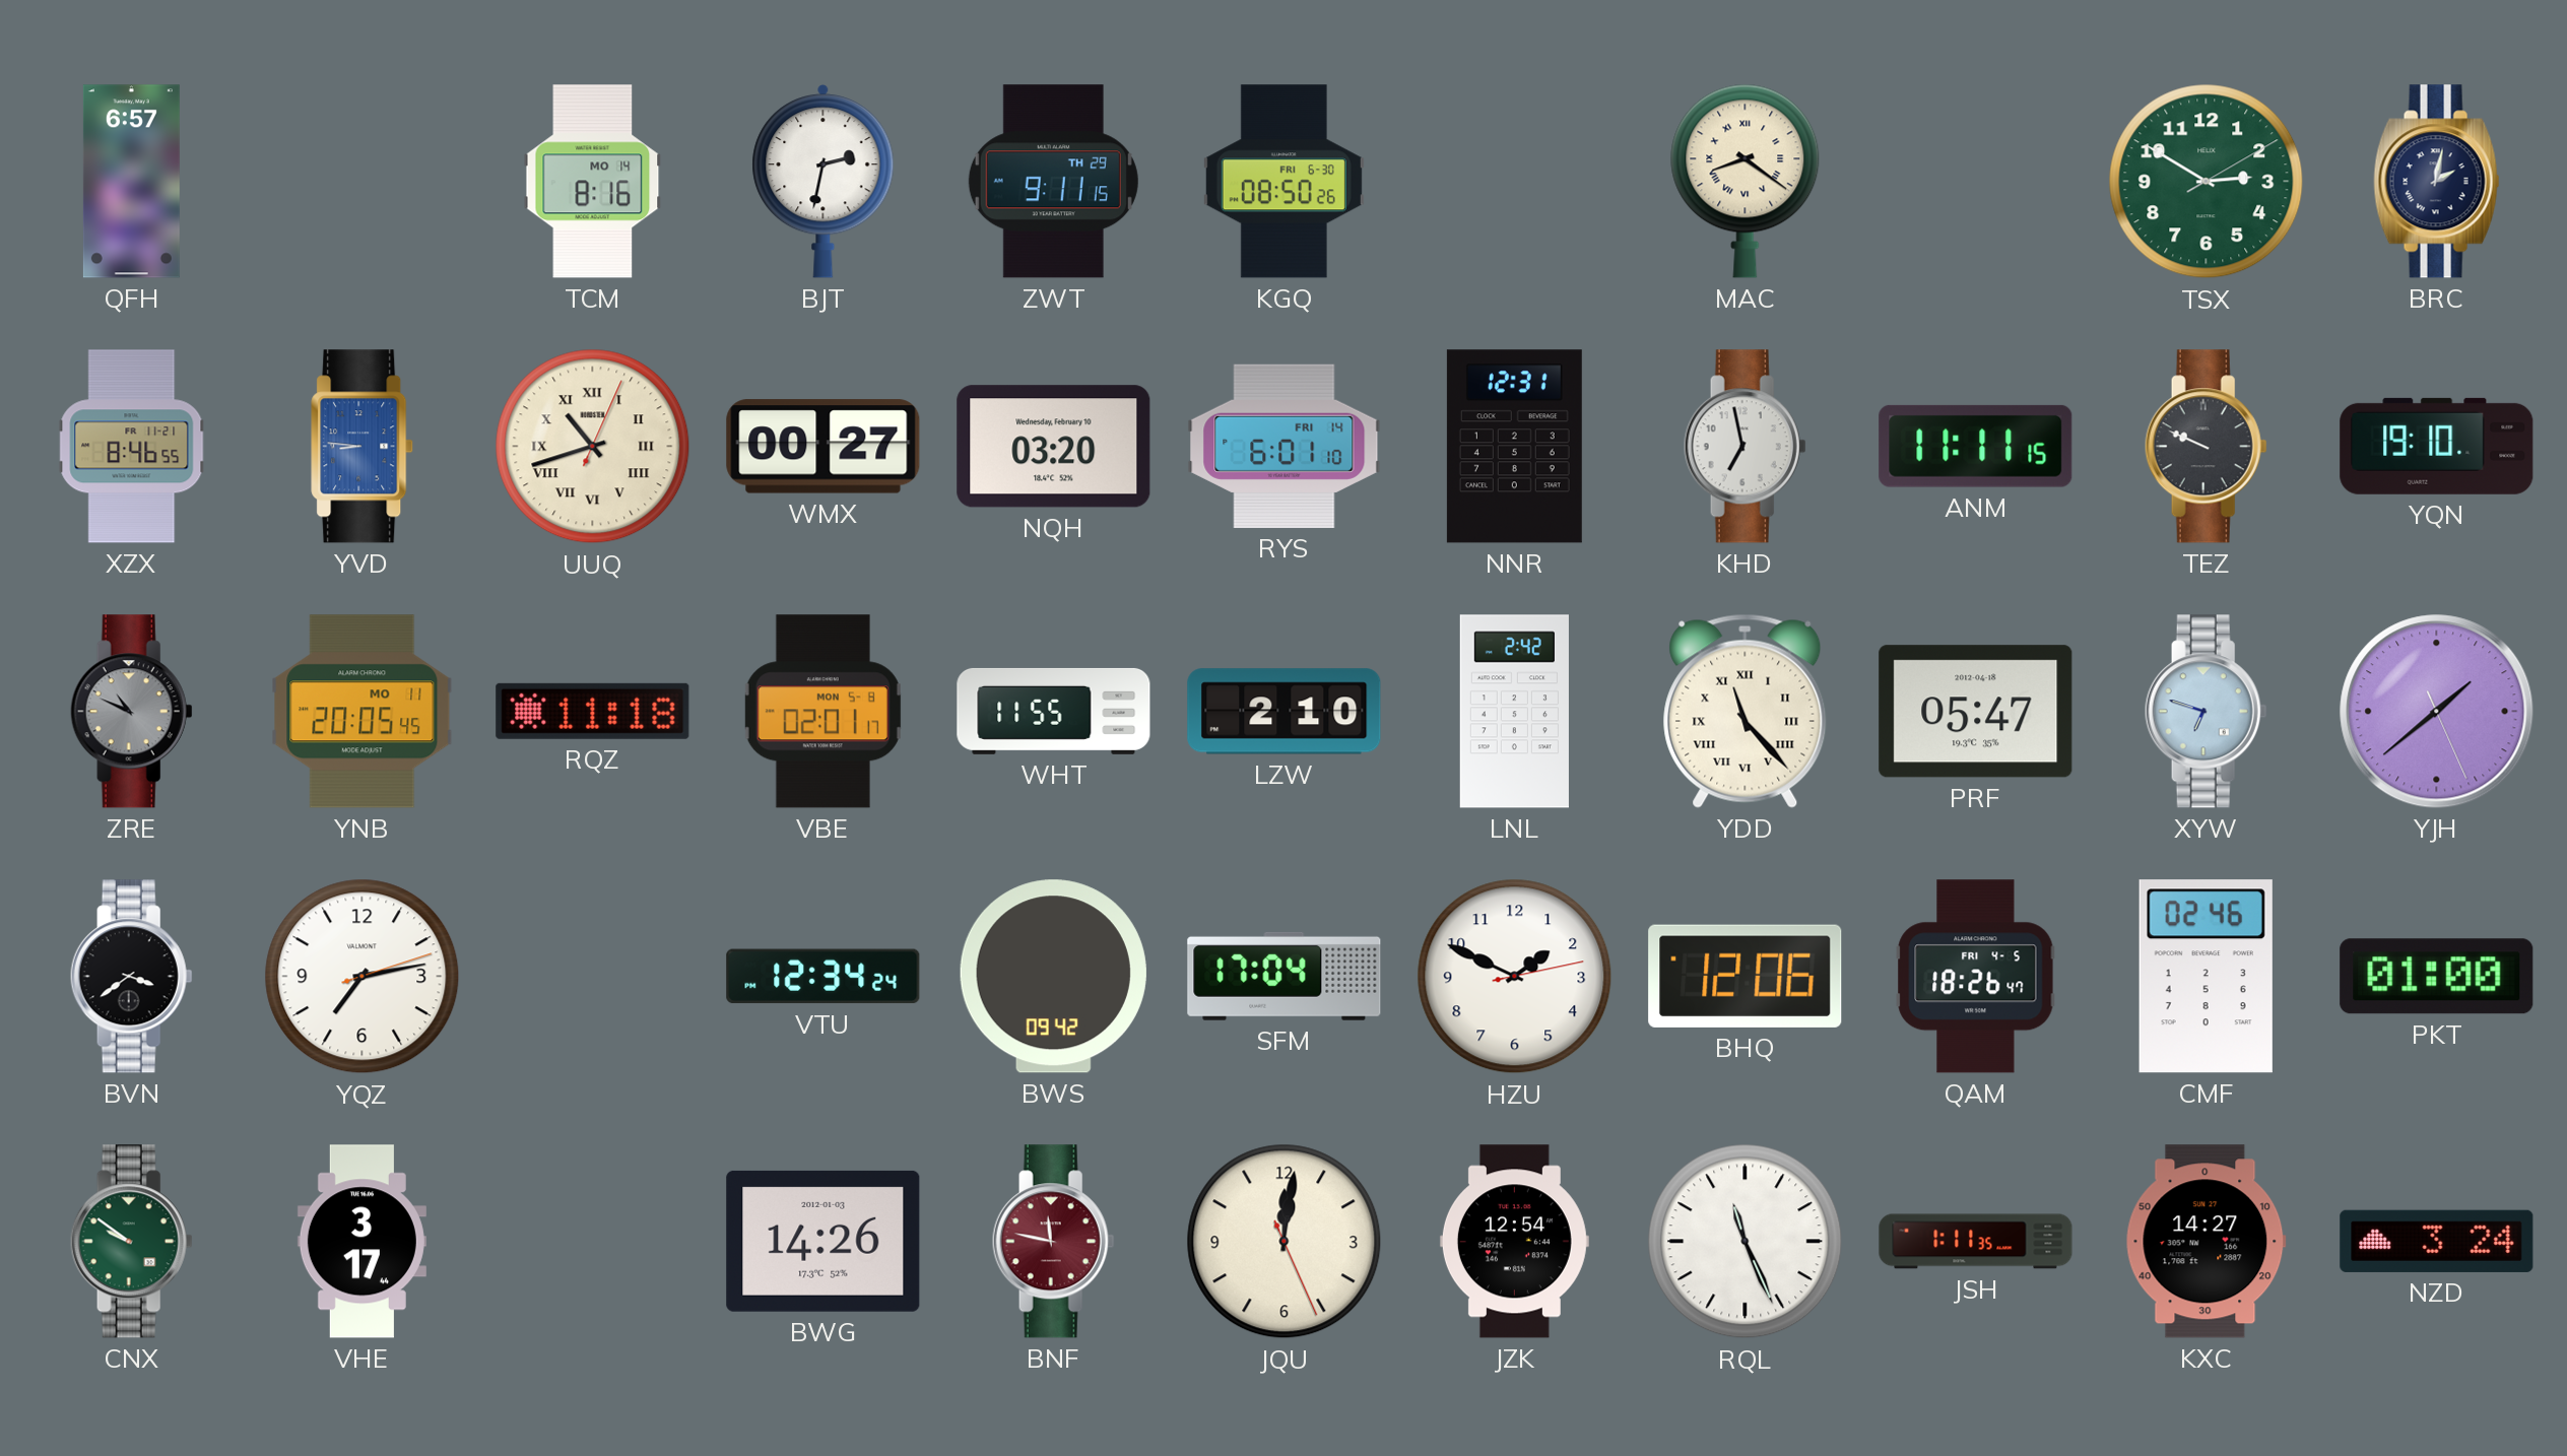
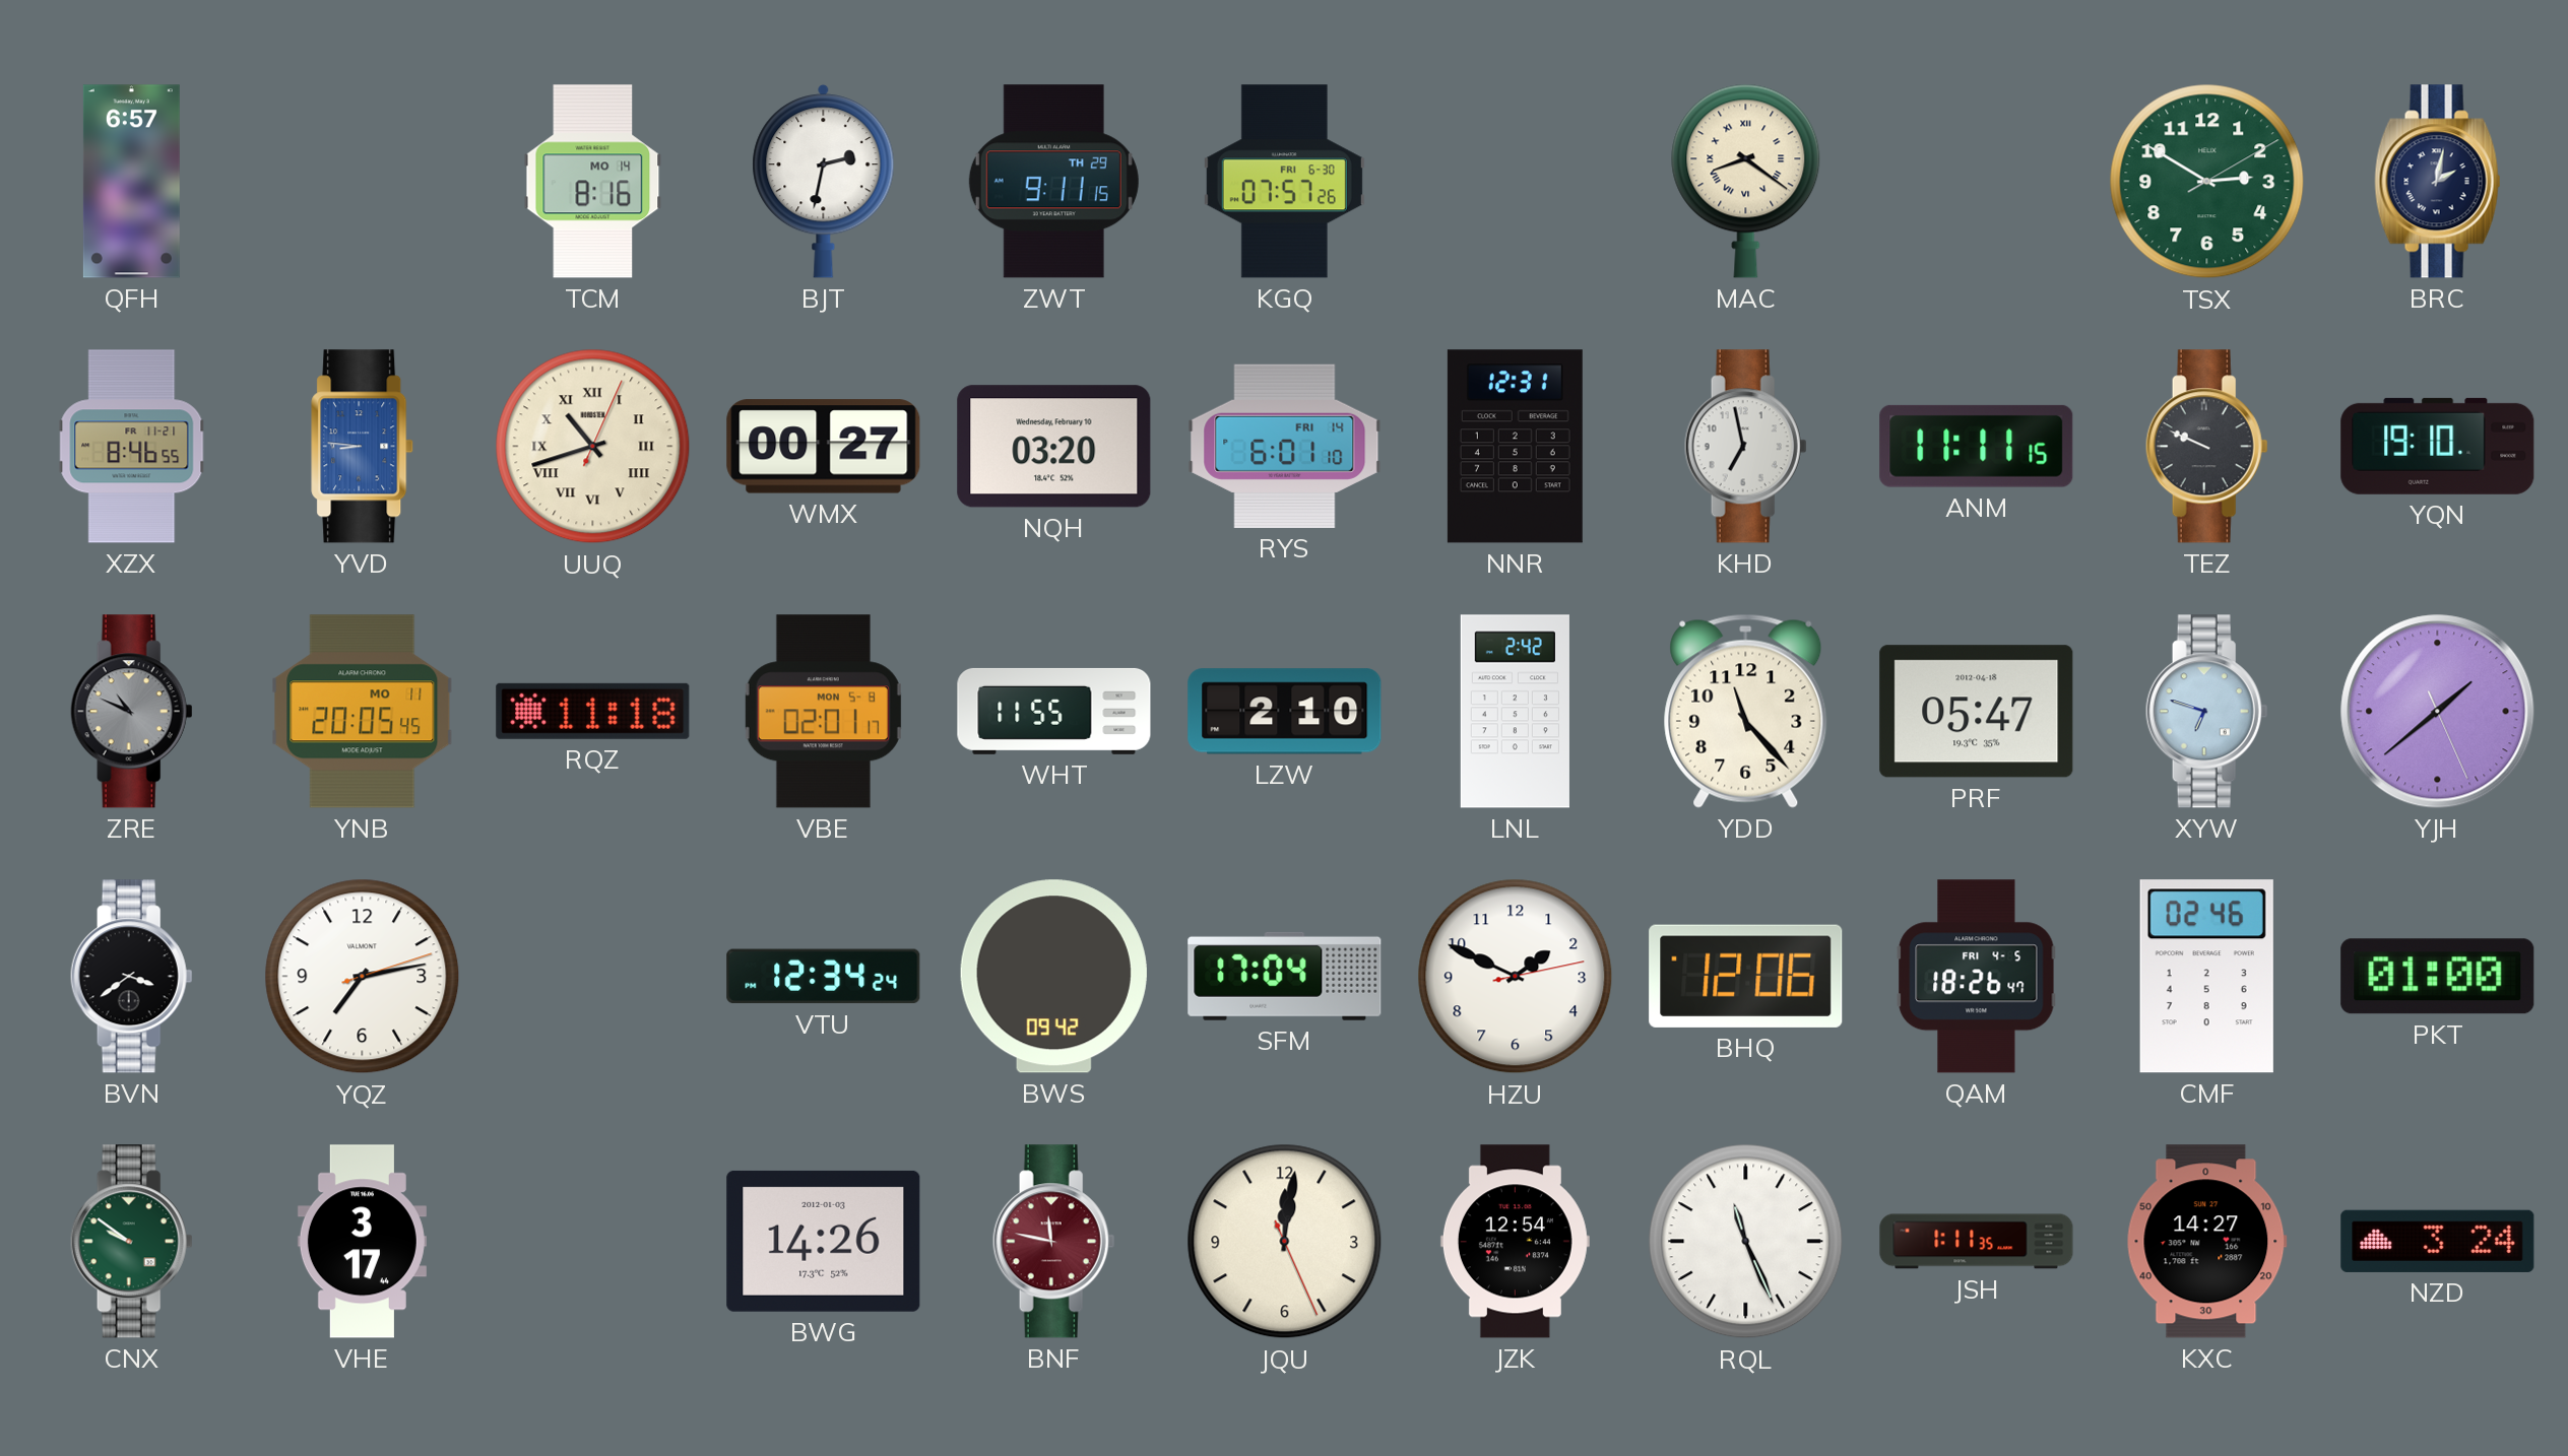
KGQ: 08:50 -> 07:57 (1284, 182)
YDD numerals: Roman -> Arabic (1746, 711)
